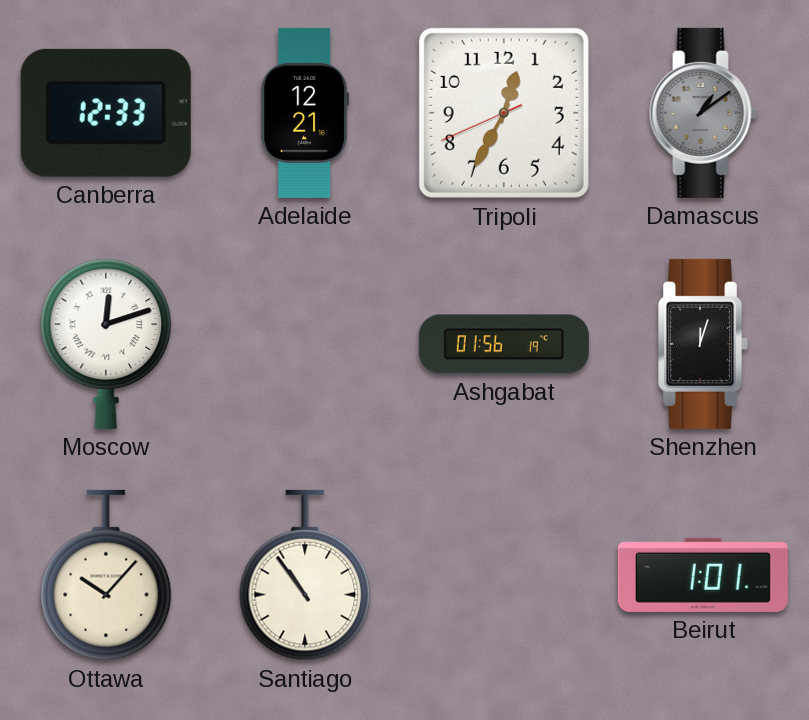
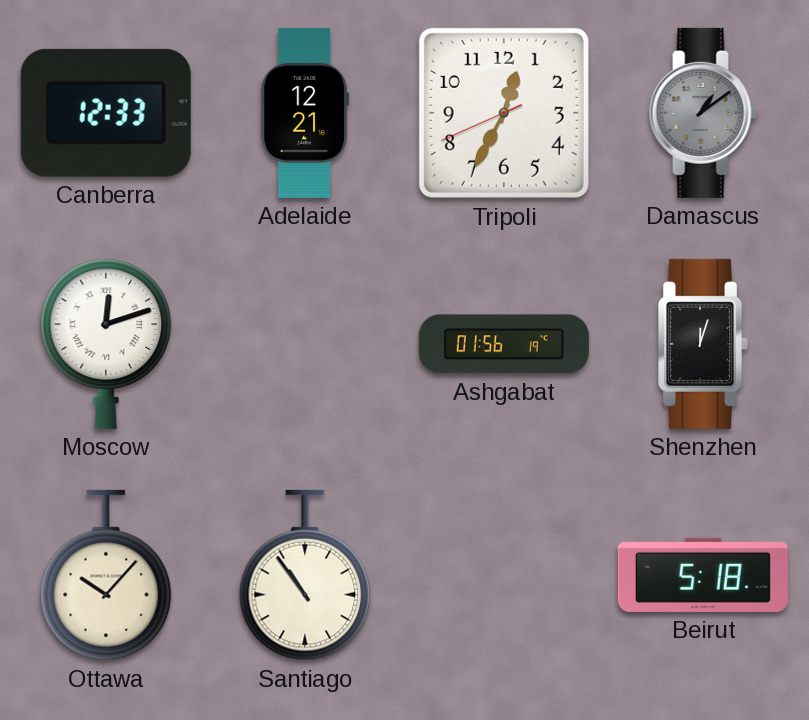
Beirut: 1:01 -> 5:18 (703, 575)
